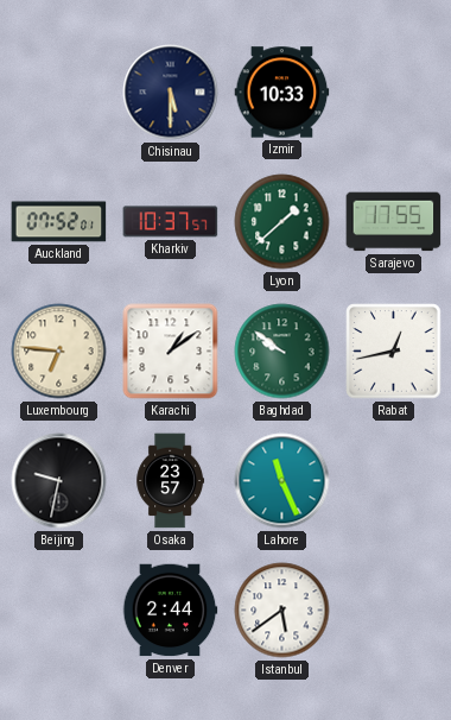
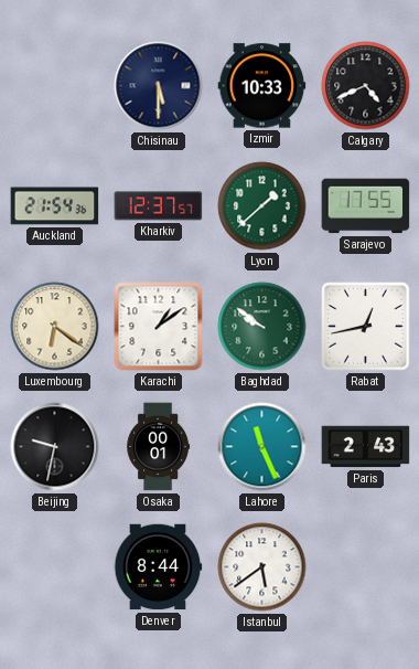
Calgary: none -> 4:41 (366, 86)
Auckland: 07:52 -> 21:54 (55, 206)
Kharkiv: 10:37 -> 12:37 (159, 206)
Luxembourg: 6:46 -> 6:21 (55, 327)
Osaka: 23:57 -> 00:01 (159, 447)
Paris: none -> 2:43 (366, 447)
Denver: 2:44 -> 8:44 (158, 567)
